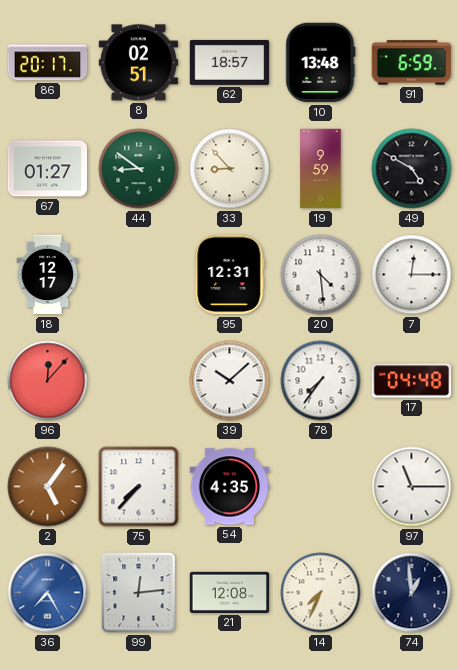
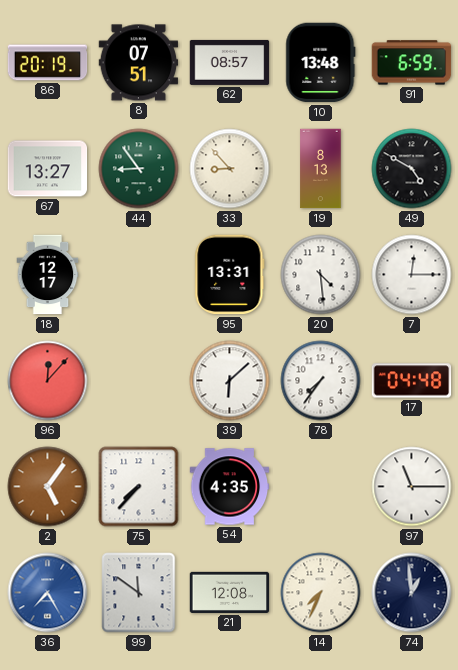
86: 20:17 -> 20:19 (48, 63)
8: 02:51 -> 07:51 (139, 63)
62: 18:57 -> 08:57 (230, 62)
67: 01:27 -> 13:27 (48, 169)
44: 8:51 -> 8:54 (139, 169)
19: 9:59 -> 8:13 (321, 169)
95: 12:31 -> 13:31 (230, 275)
39: 10:08 -> 6:08 (230, 381)
99: 12:14 -> 11:51 (139, 593)
